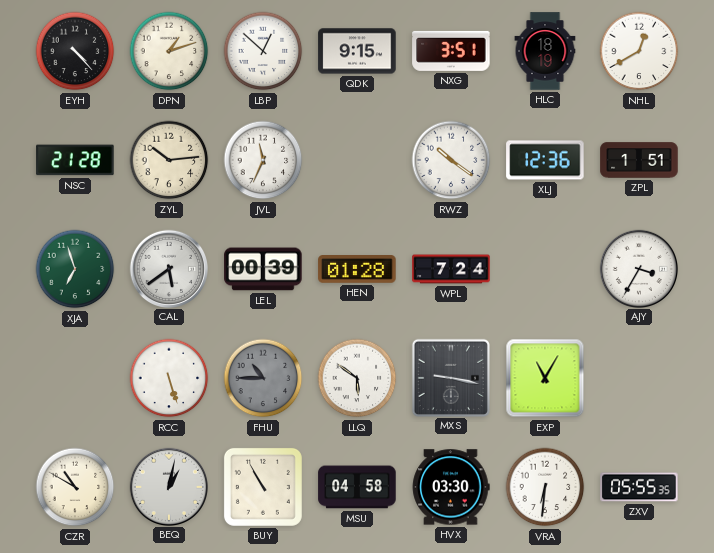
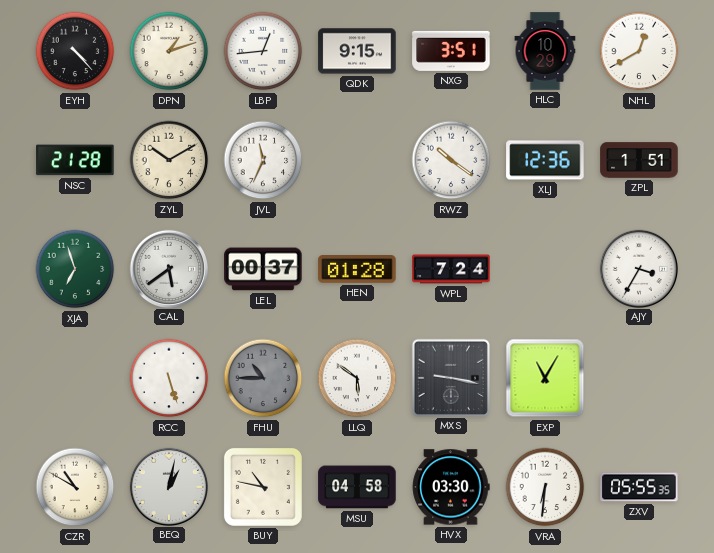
LBP: 12:52 -> 12:44 (263, 51)
HLC: 18:19 -> 10:29 (545, 51)
ZYL: 10:14 -> 10:10 (169, 160)
LEL: 00:39 -> 00:37 (263, 269)
BUY: 10:55 -> 10:47 (263, 487)
